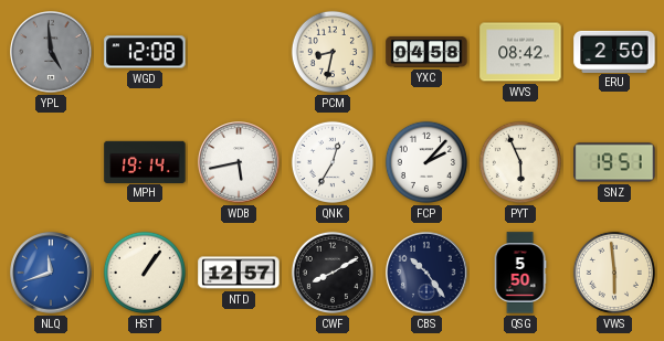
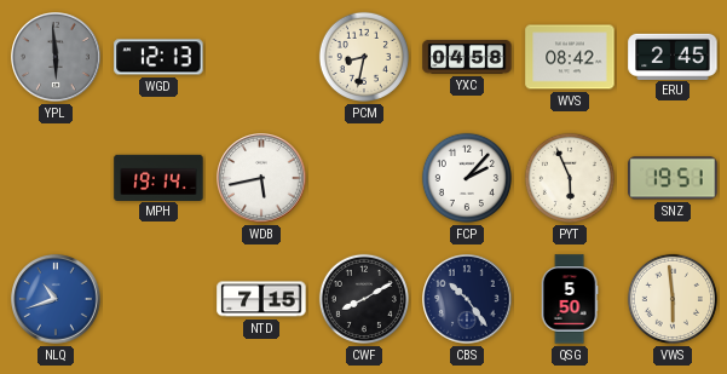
YPL: 4:59 -> 5:59 (56, 57)
WGD: 12:08 -> 12:13 (158, 57)
ERU: 2:50 -> 2:45 (673, 56)
QNK: 12:35 -> none (333, 162)
NLQ: 11:42 -> 10:42 (56, 299)
HST: 1:06 -> none (145, 273)
NTD: 12:57 -> 7:15 (261, 299)
